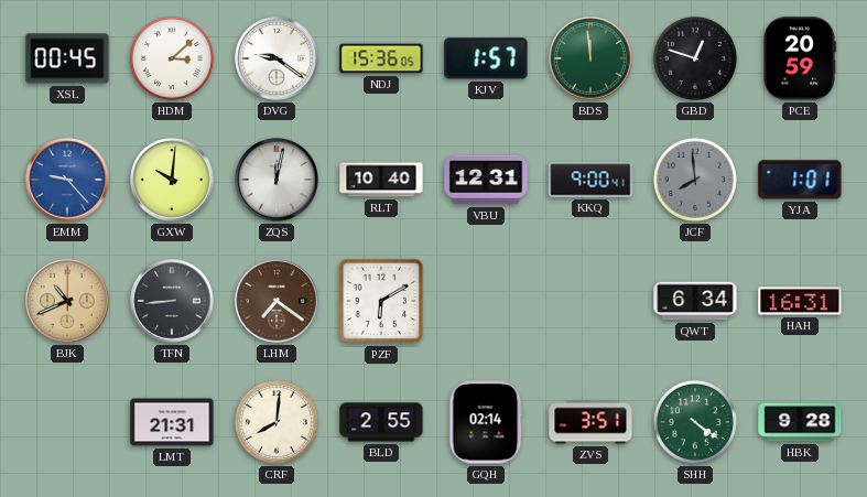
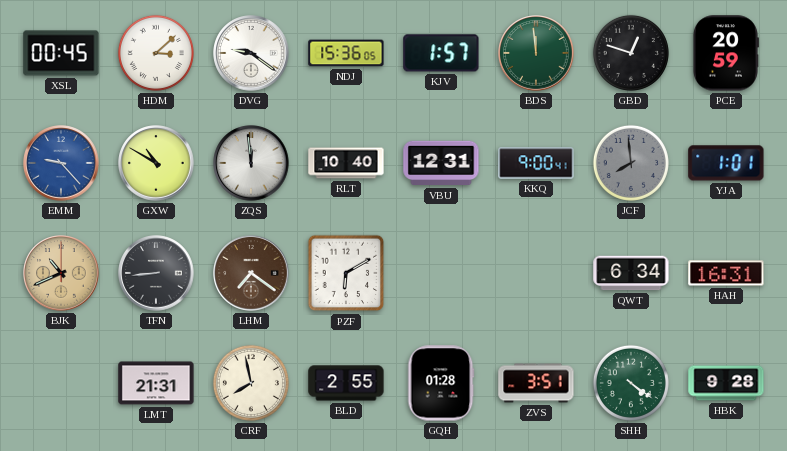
GXW: 10:01 -> 10:50 (156, 163)
ZQS: 12:02 -> 11:59 (251, 163)
CRF: 8:01 -> 7:58 (251, 383)
GQH: 02:14 -> 01:28 (441, 383)
